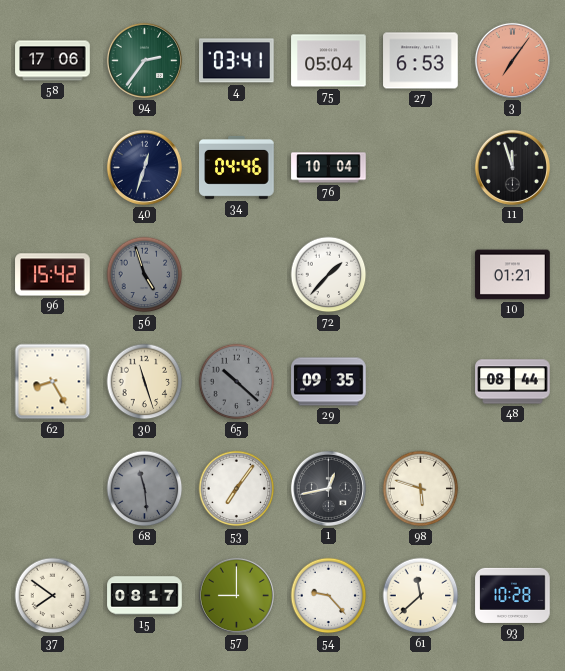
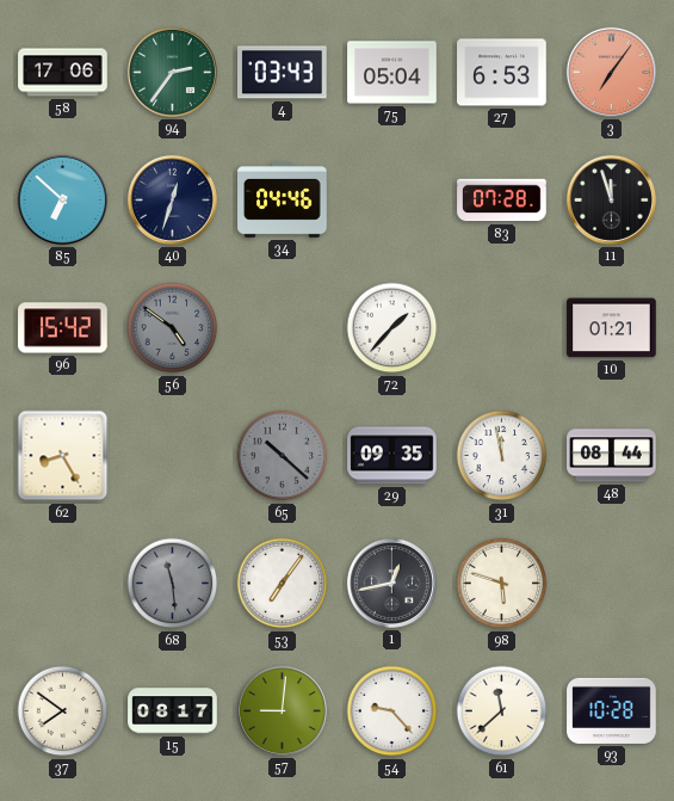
4: 03:41 -> 03:43 (283, 73)
85: none -> 6:52 (62, 199)
76: 10:04 -> none (329, 168)
83: none -> 07:28 (502, 201)
56: 4:57 -> 4:51 (173, 328)
30: 11:27 -> none (145, 382)
31: none -> 11:58 (502, 456)
57: 9:00 -> 9:01 (282, 710)
